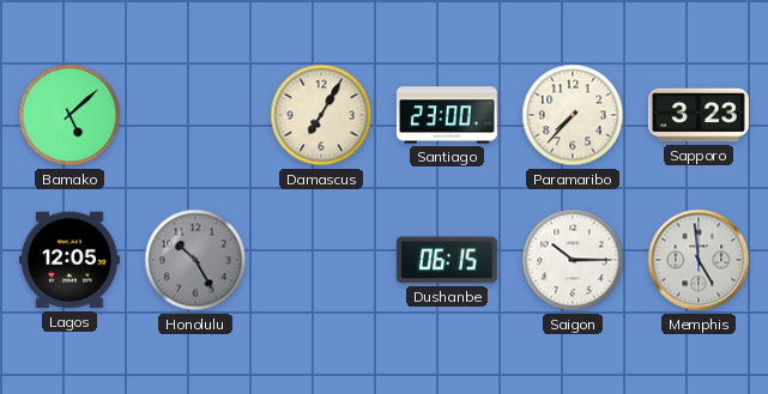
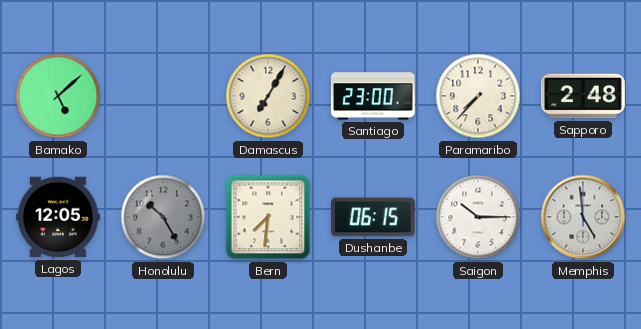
Sapporo: 3:23 -> 2:48 (583, 96)
Bern: none -> 7:31 (268, 217)
